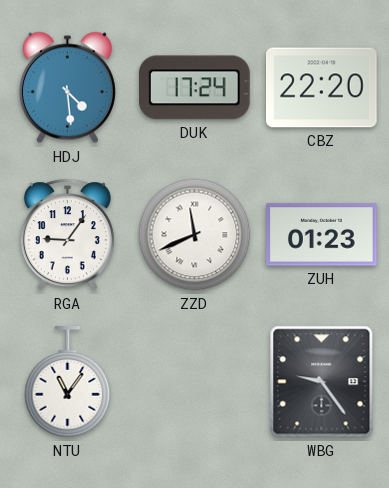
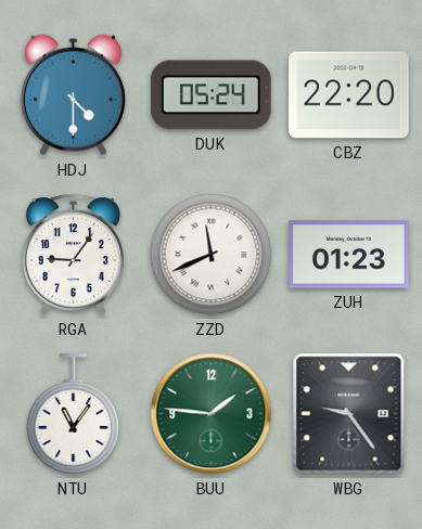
HDJ: 4:29 -> 4:30 (73, 95)
DUK: 17:24 -> 05:24 (212, 95)
BUU: none -> 1:46 (212, 414)
